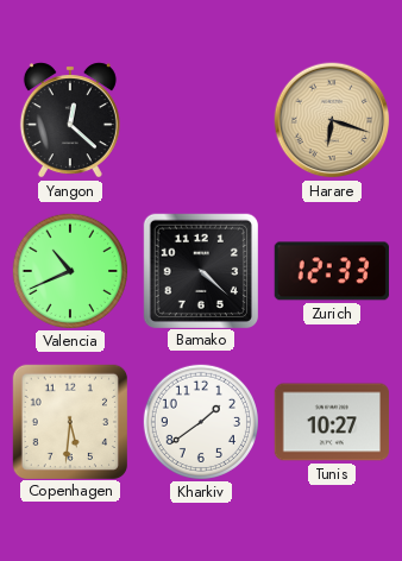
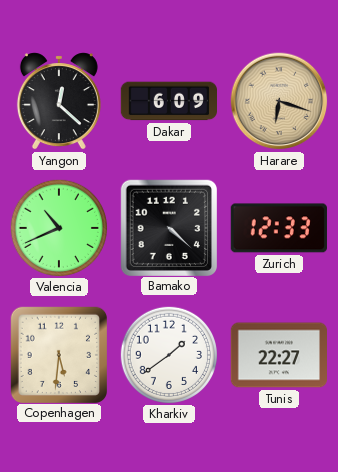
Dakar: none -> 6:09 (168, 101)
Tunis: 10:27 -> 22:27 (278, 355)
